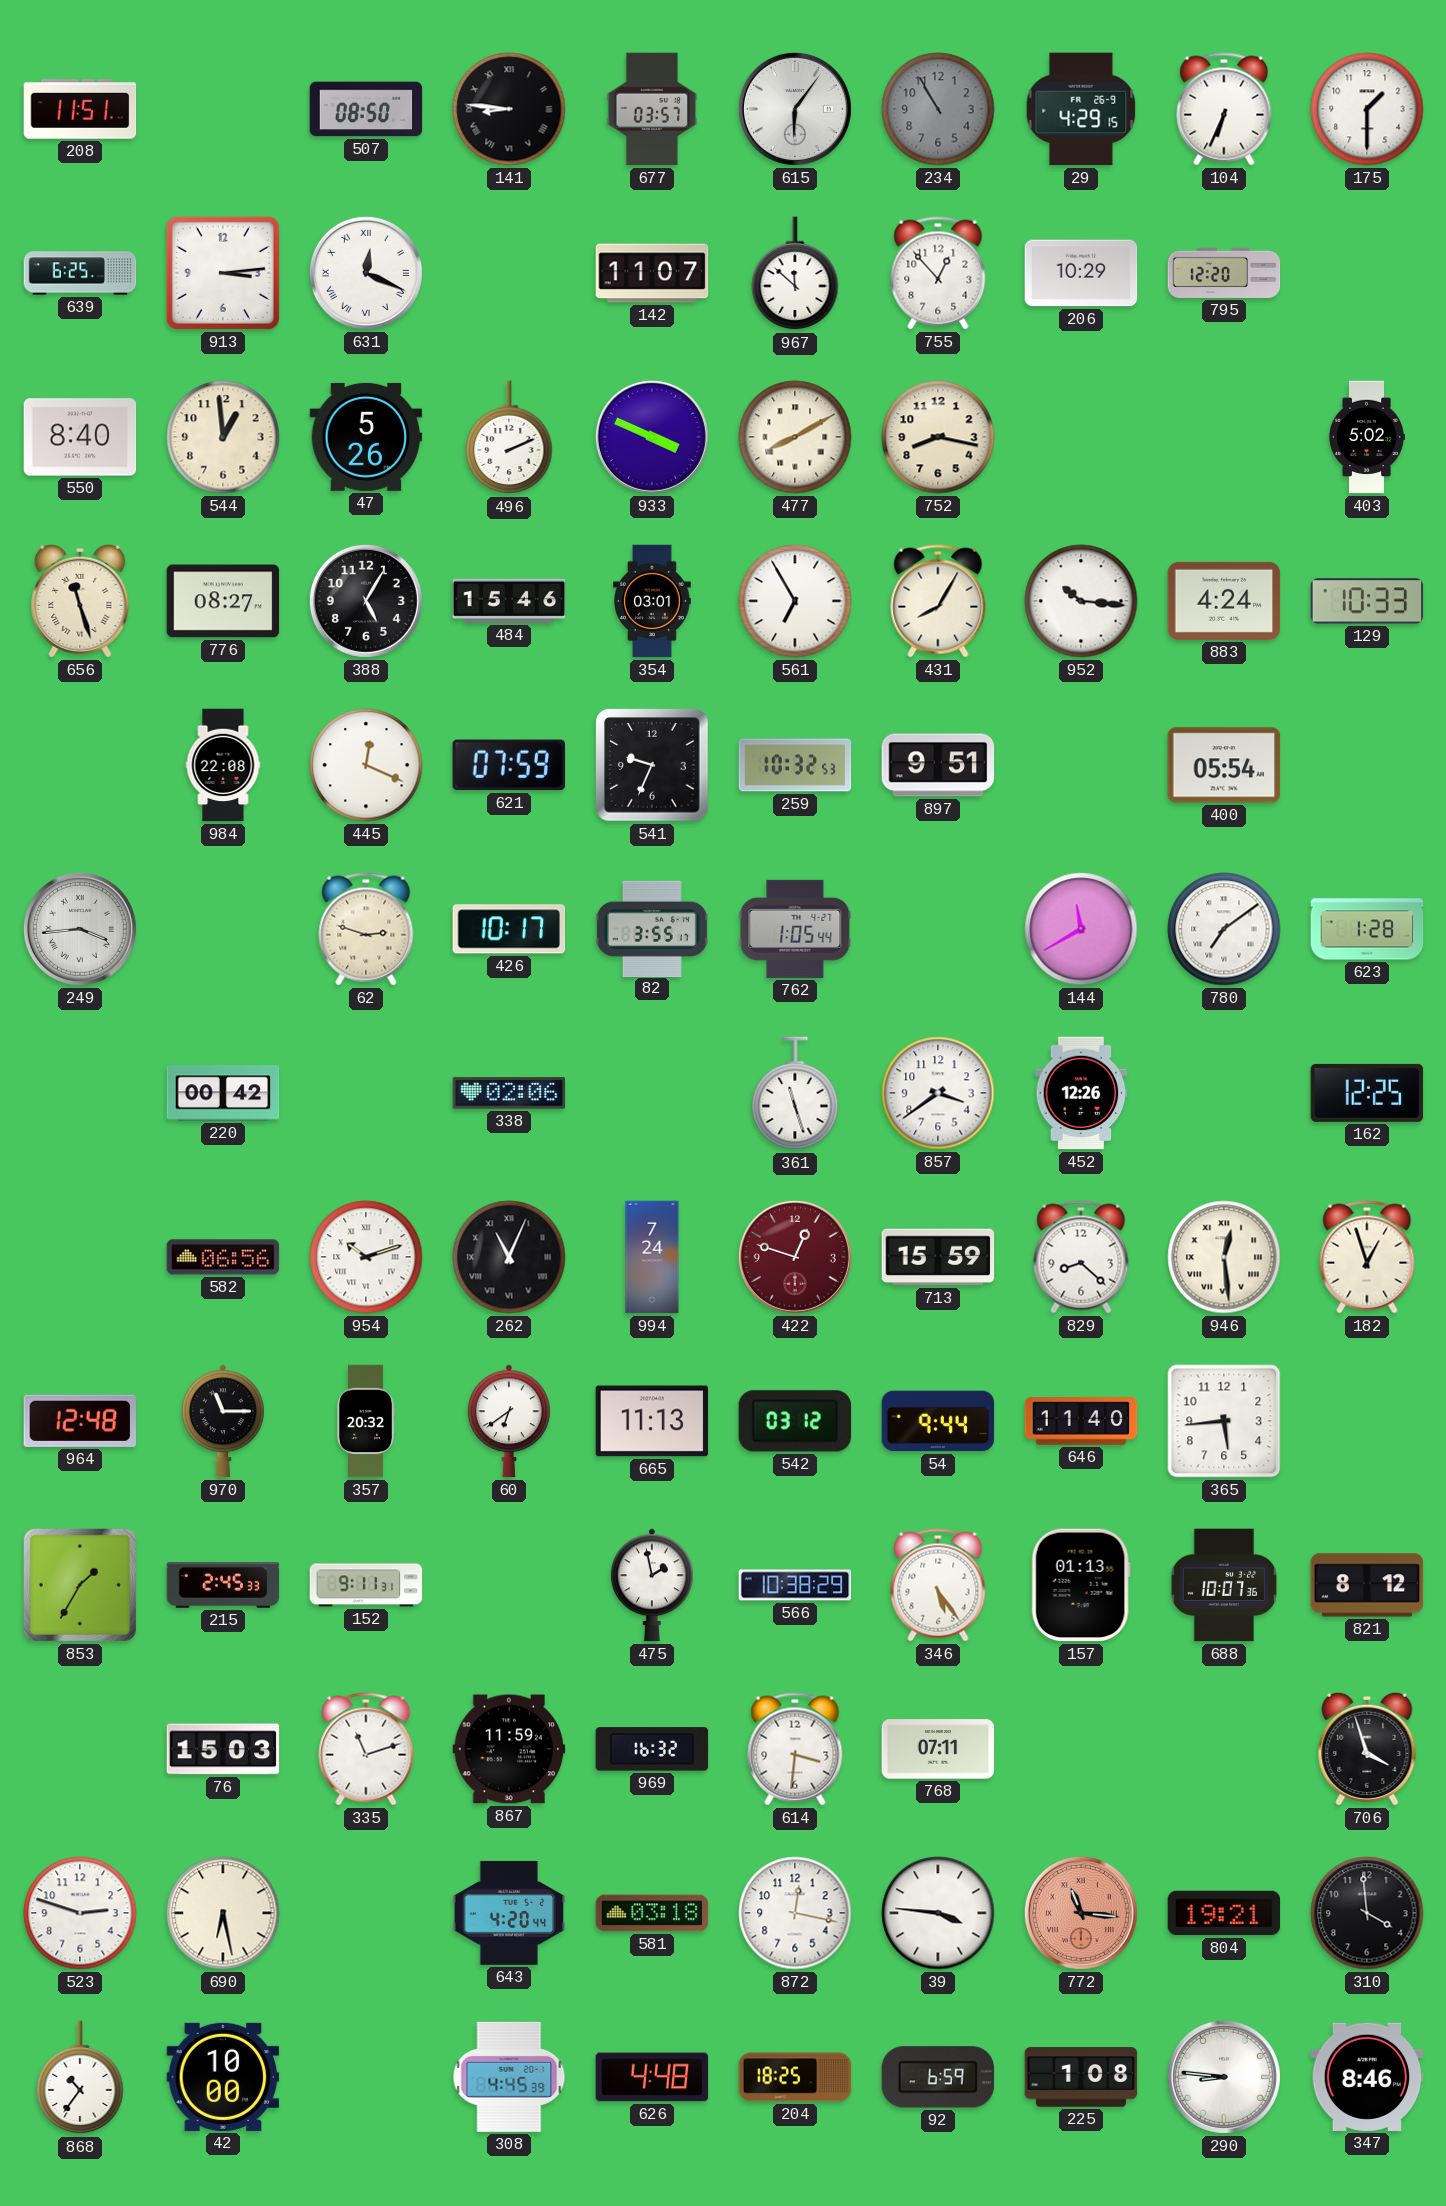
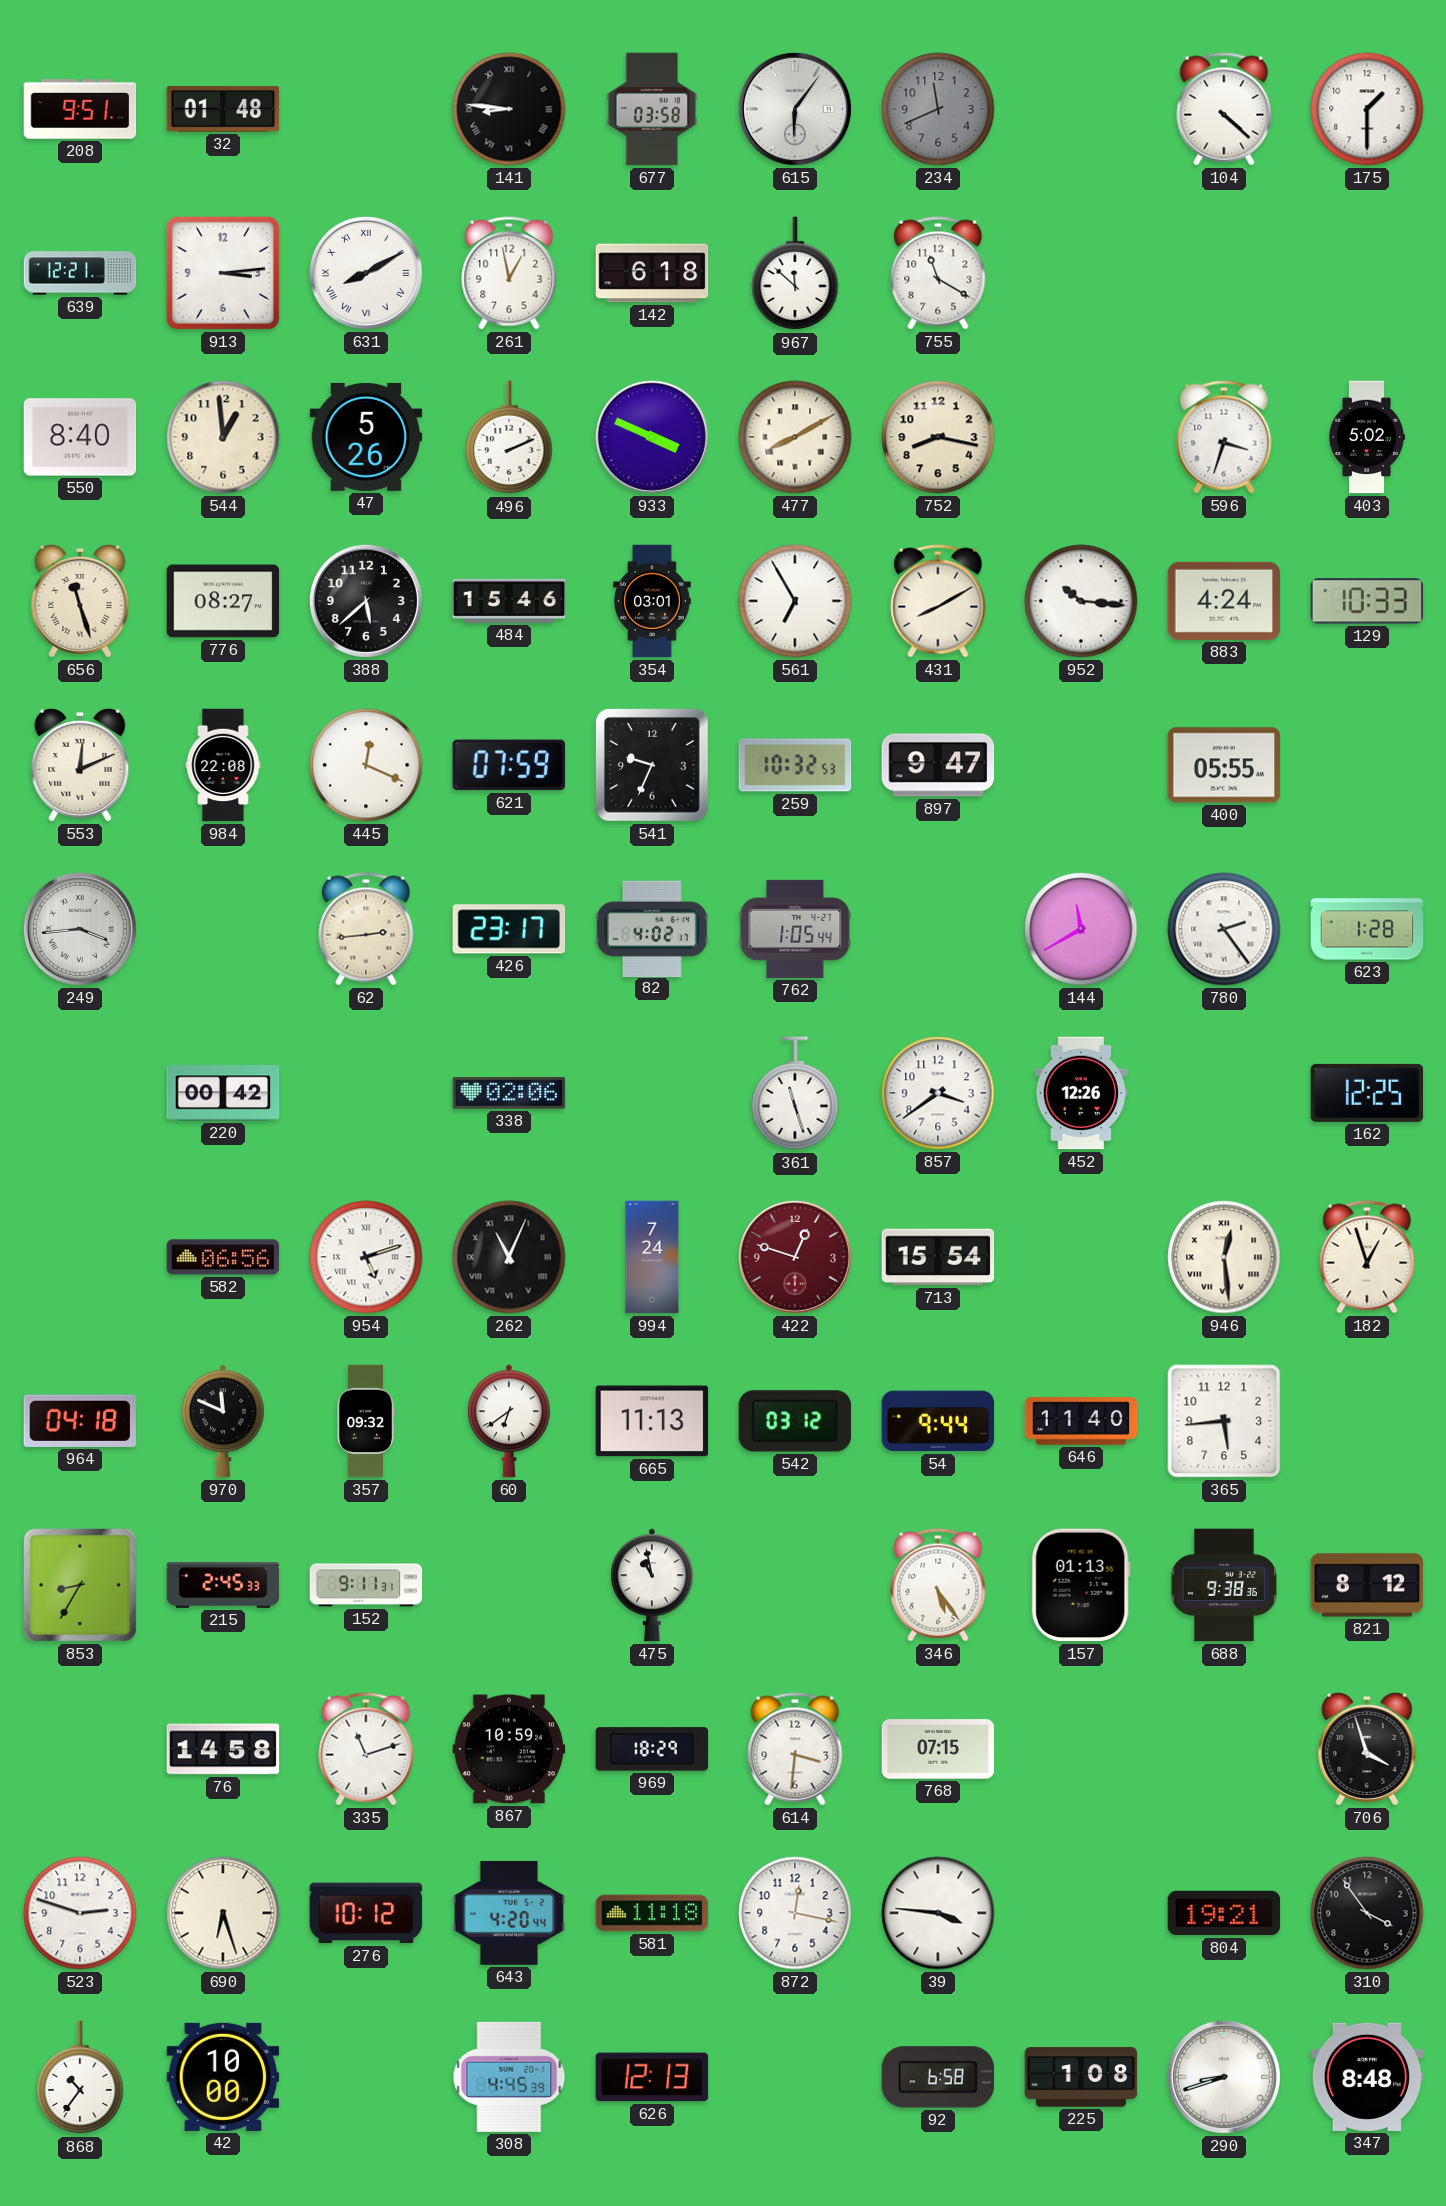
208: 11:51 -> 9:51 (80, 109)
32: none -> 01:48 (223, 109)
507: 08:50 -> none (366, 109)
677: 03:57 -> 03:58 (652, 109)
234: 10:55 -> 11:41 (938, 109)
29: 4:29 -> none (1081, 109)
104: 6:34 -> 4:22 (1224, 109)
639: 6:25 -> 12:21 (80, 273)
631: 12:19 -> 8:10 (366, 273)
261: none -> 12:58 (509, 273)
142: 11:07 -> 6:18 (652, 273)
755: 12:53 -> 11:20 (938, 273)
206: 10:29 -> none (1081, 273)
795: 12:20 -> none (1224, 273)
596: none -> 3:33 (1224, 437)
388: 5:05 -> 5:38 (366, 601)
431: 8:05 -> 8:10 (938, 601)
553: none -> 12:11 (80, 765)
897: 9:51 -> 9:47 (938, 765)
400: 05:54 -> 05:55 (1224, 765)
62: 2:48 -> 2:44 (366, 929)
426: 10:17 -> 23:17 (509, 929)
82: 3:55 -> 4:02 (652, 928)
780: 7:09 -> 2:24 (1224, 929)
954: 10:12 -> 5:12 (366, 1257)
713: 15:59 -> 15:54 (938, 1257)
829: 8:22 -> none (1081, 1257)
964: 12:48 -> 04:18 (80, 1421)
970: 11:15 -> 11:49 (224, 1421)
357: 20:32 -> 09:32 (366, 1421)
853: 1:35 -> 8:35 (80, 1585)
475: 1:58 -> 10:58 (653, 1585)
566: 10:38 -> none (795, 1585)
688: 10:07 -> 9:38 (1224, 1585)
76: 15:03 -> 14:58 (223, 1749)
867: 11:59 -> 10:59 (509, 1749)
969: 16:32 -> 18:29 (652, 1749)
768: 07:11 -> 07:15 (938, 1749)
690: 6:28 -> 6:27 (223, 1913)
276: none -> 10:12 (366, 1913)
581: 03:18 -> 11:18 (652, 1913)
772: 11:16 -> none (1081, 1913)
310: 3:59 -> 3:54 (1367, 1913)
626: 4:48 -> 12:13 (652, 2077)
204: 18:25 -> none (795, 2077)
92: 6:59 -> 6:58 (938, 2077)
290: 8:46 -> 8:42 (1224, 2077)
347: 8:46 -> 8:48 (1367, 2077)
